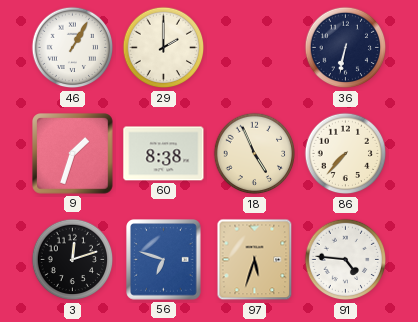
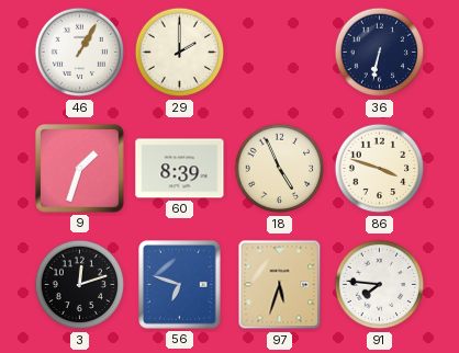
60: 8:38 -> 8:39 (180, 169)
86: 7:37 -> 3:48 (380, 169)
91: 4:46 -> 7:46 (380, 285)
